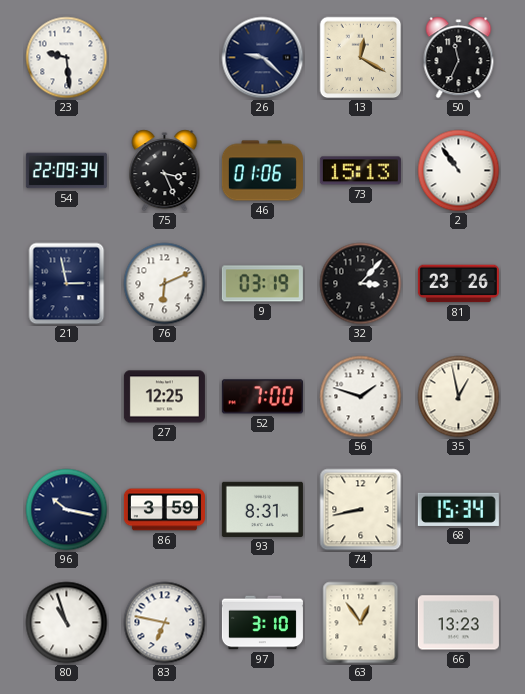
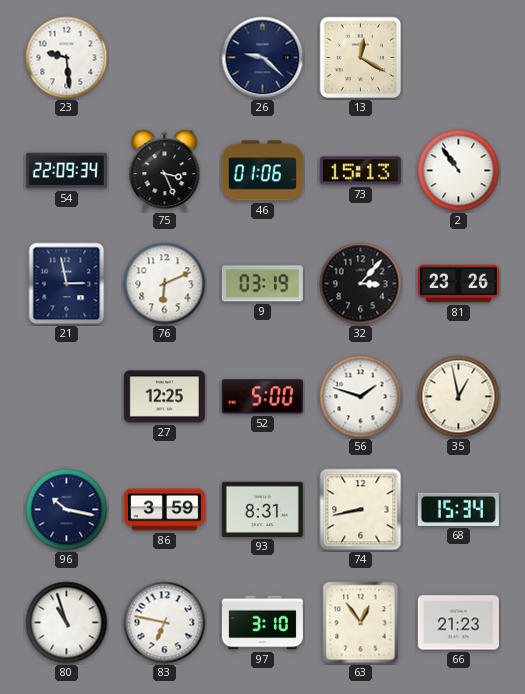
50: 11:34 -> none (459, 58)
52: 7:00 -> 5:00 (262, 397)
66: 13:23 -> 21:23 (458, 623)
